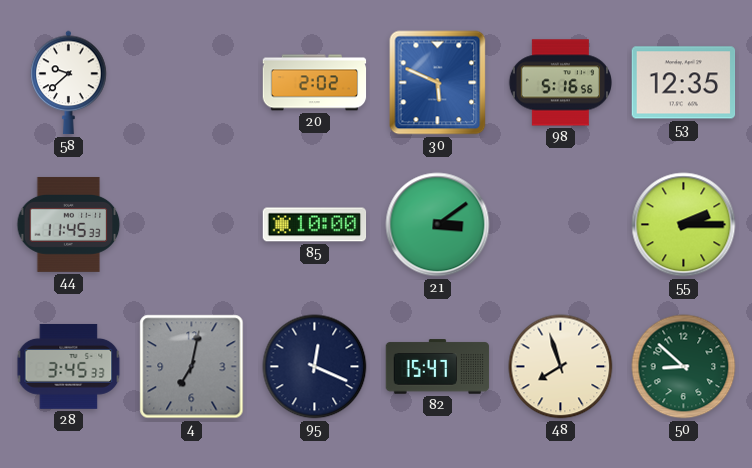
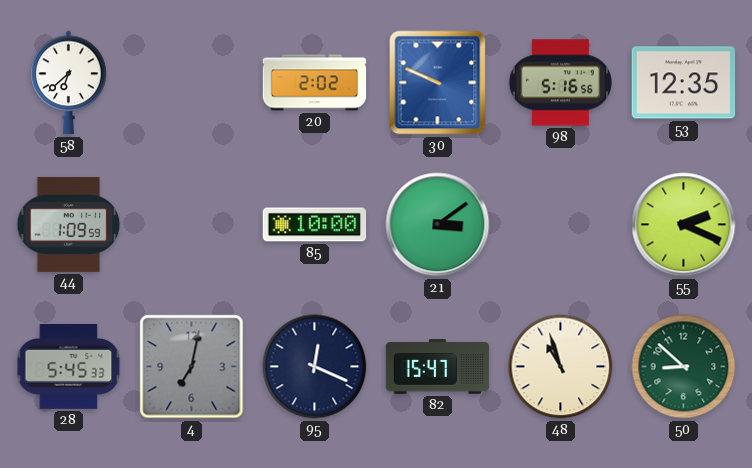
58: 9:38 -> 6:38 (69, 83)
30: 5:49 -> 9:49 (438, 83)
44: 11:45 -> 1:09 (69, 224)
55: 2:15 -> 2:19 (684, 225)
28: 3:45 -> 5:45 (69, 366)
48: 7:57 -> 10:57 (561, 367)
